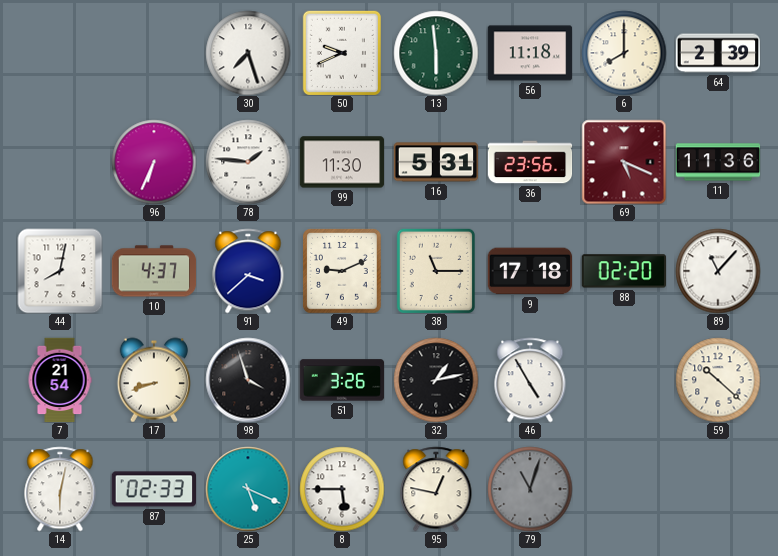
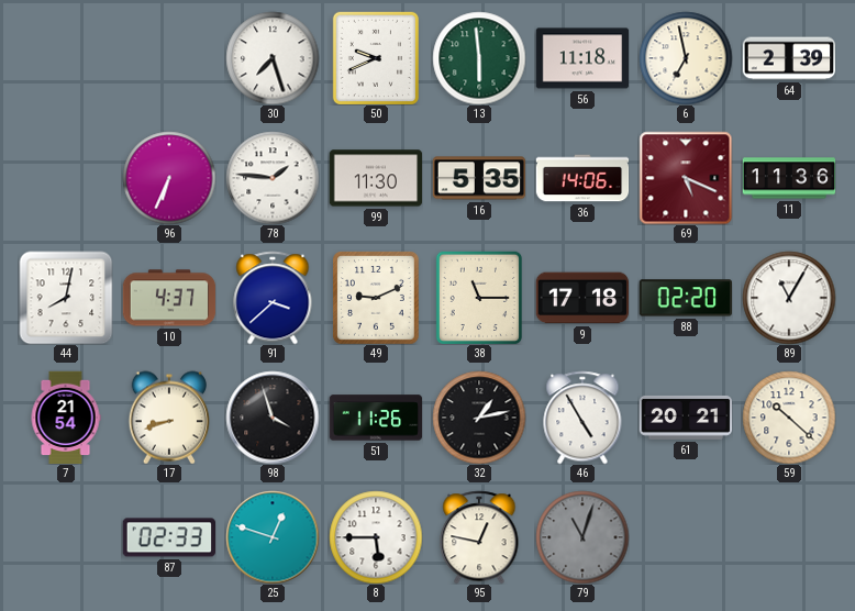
6: 8:00 -> 6:58 (686, 58)
16: 5:31 -> 5:35 (479, 178)
36: 23:56 -> 14:06 (582, 178)
89: 11:07 -> 11:05 (789, 298)
51: 3:26 -> 11:26 (376, 418)
61: none -> 20:21 (686, 418)
14: 6:02 -> none (60, 489)
25: 5:19 -> 12:48 (273, 537)
